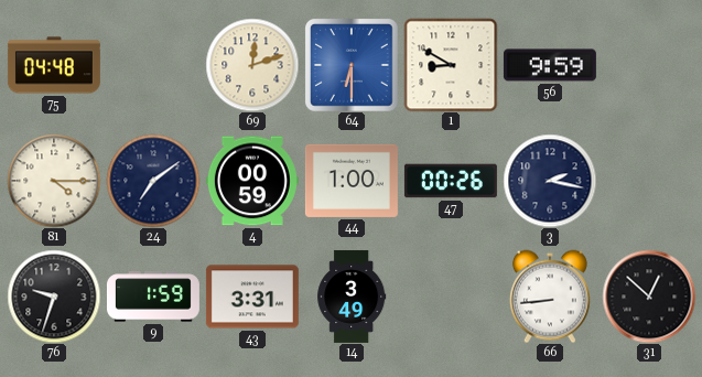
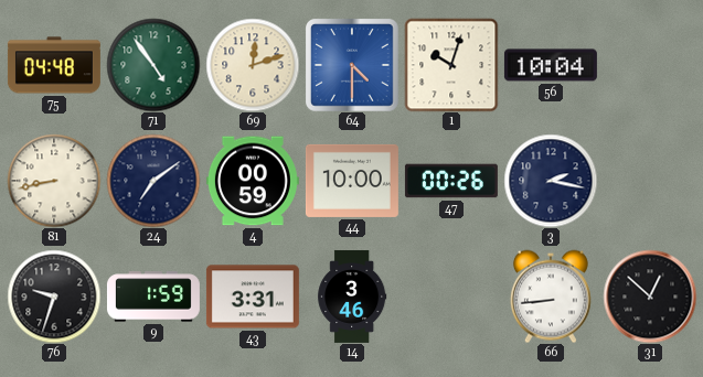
71: none -> 4:54 (153, 65)
64: 6:30 -> 4:30 (352, 65)
1: 8:50 -> 10:03 (451, 65)
56: 9:59 -> 10:04 (551, 65)
81: 4:15 -> 8:43 (54, 181)
44: 1:00 -> 10:00 (352, 181)
14: 3:49 -> 3:46 (352, 297)
